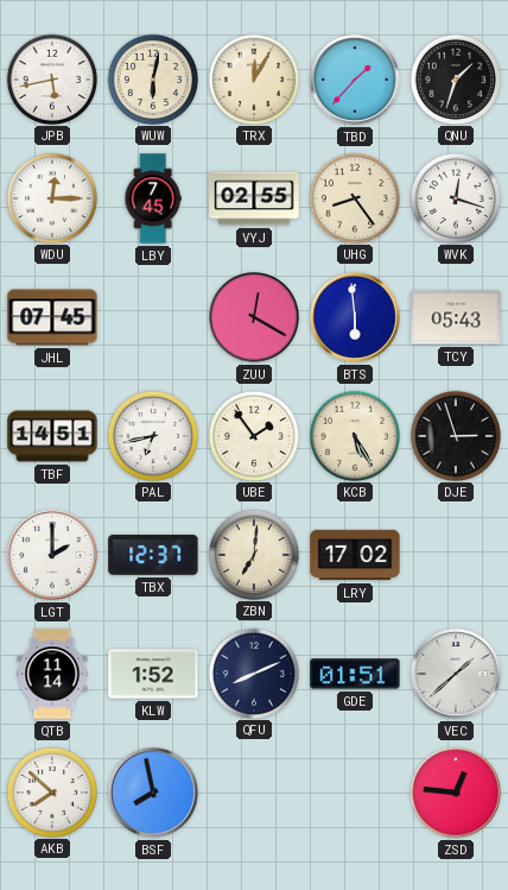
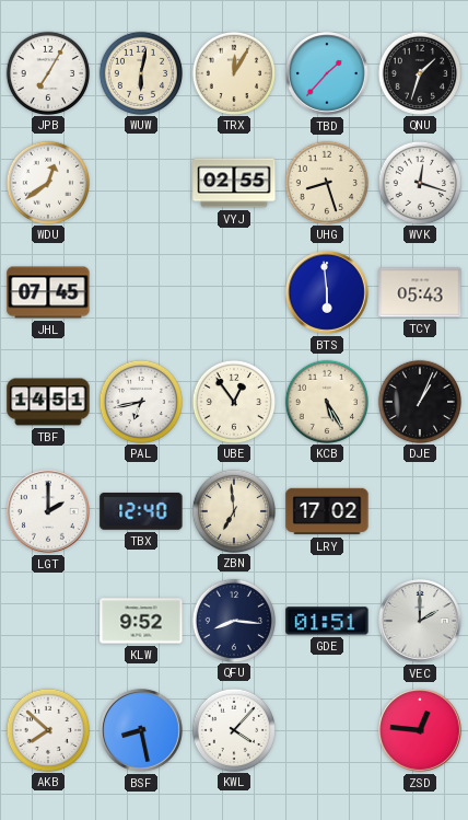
JPB: 5:43 -> 7:05 (47, 72)
WDU: 12:15 -> 12:39 (47, 182)
LBY: 7:45 -> none (153, 198)
UHG: 8:24 -> 8:27 (326, 182)
ZUU: 12:20 -> none (255, 318)
UBE: 1:54 -> 12:54 (233, 401)
DJE: 2:57 -> 1:04 (419, 401)
TBX: 12:37 -> 12:40 (141, 511)
ZBN: 7:01 -> 6:59 (233, 510)
QTB: 11:14 -> none (52, 674)
KLW: 1:52 -> 9:52 (141, 621)
QFU: 8:11 -> 8:16 (233, 620)
VEC: 1:38 -> 2:00 (421, 622)
BSF: 7:58 -> 8:28 (142, 731)
KWL: none -> 4:07 (233, 729)
